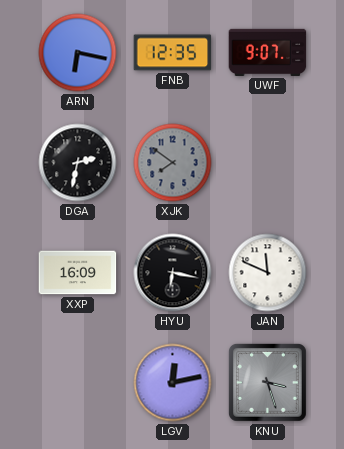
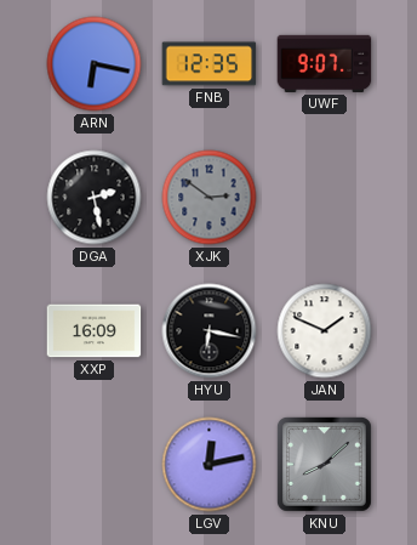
DGA: 2:32 -> 2:28 (95, 198)
XJK: 7:51 -> 2:51 (210, 198)
JAN: 11:49 -> 1:49 (325, 331)
KNU: 3:27 -> 8:08 (324, 464)
